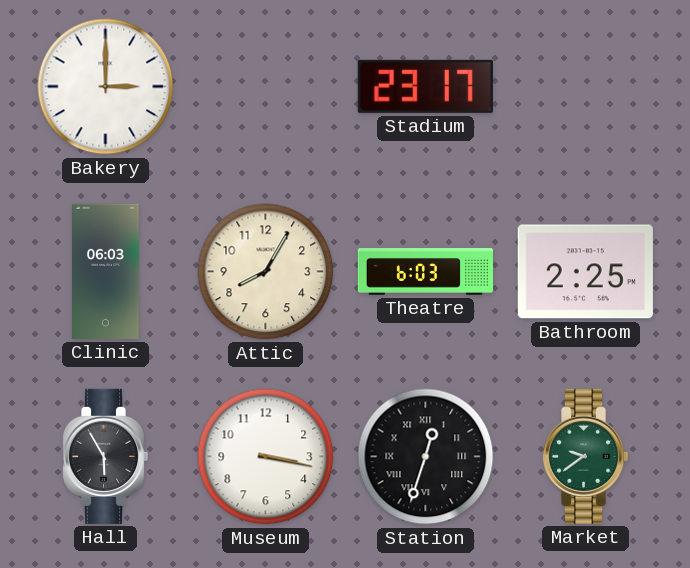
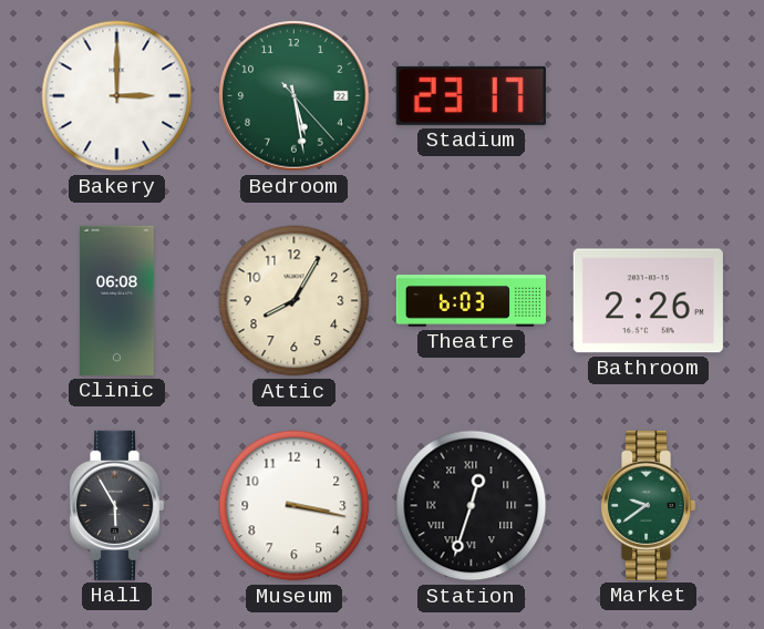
Bedroom: none -> 5:28 (295, 96)
Clinic: 06:03 -> 06:08 (117, 300)
Bathroom: 2:25 -> 2:26 (648, 301)
